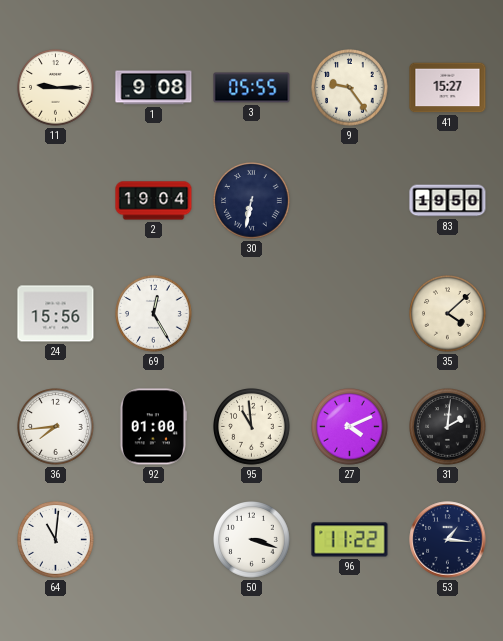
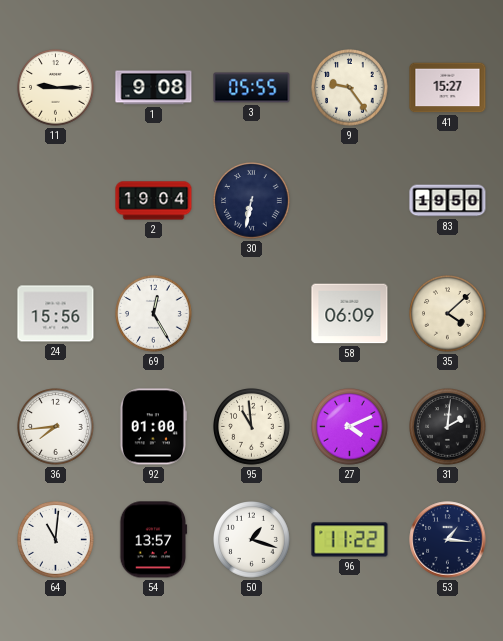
58: none -> 06:09 (350, 314)
54: none -> 13:57 (154, 540)
50: 3:18 -> 1:18 (252, 540)
